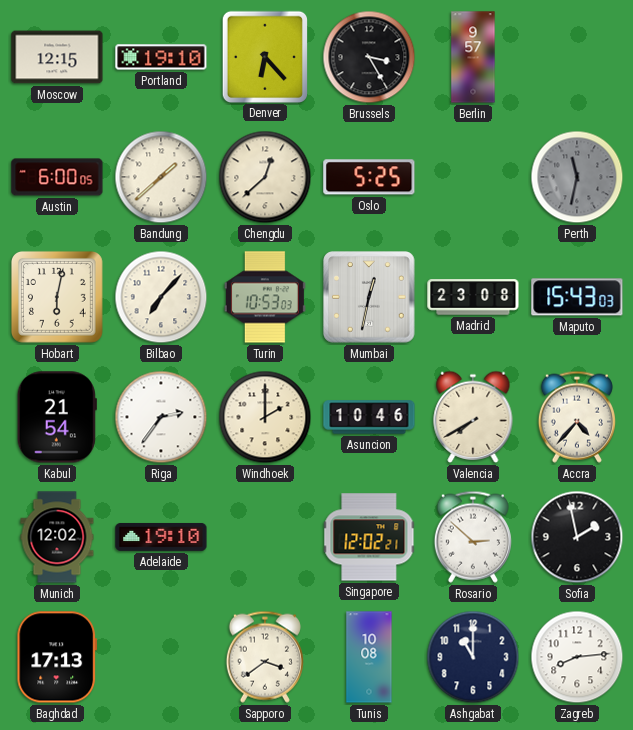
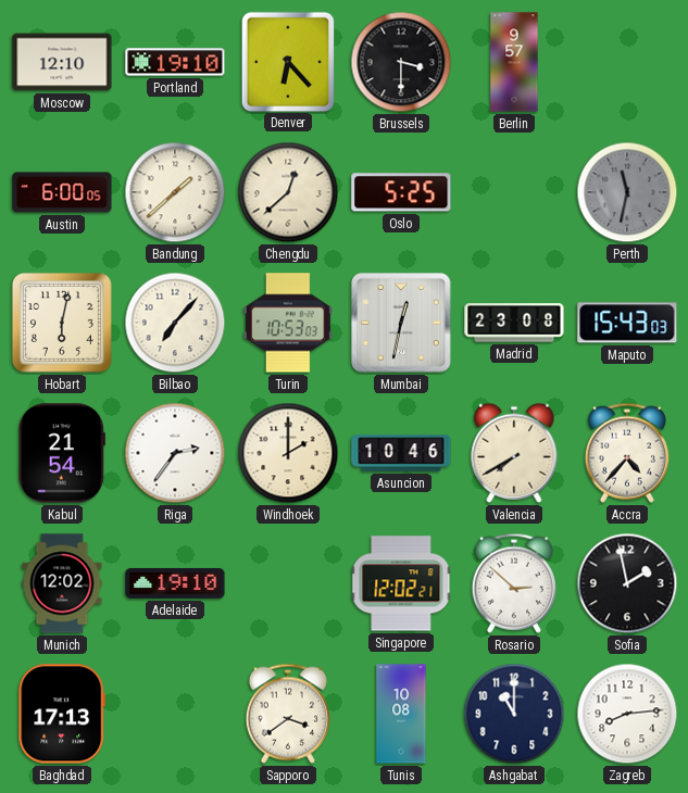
Moscow: 12:15 -> 12:10 (62, 62)
Brussels: 3:25 -> 3:30 (401, 62)
